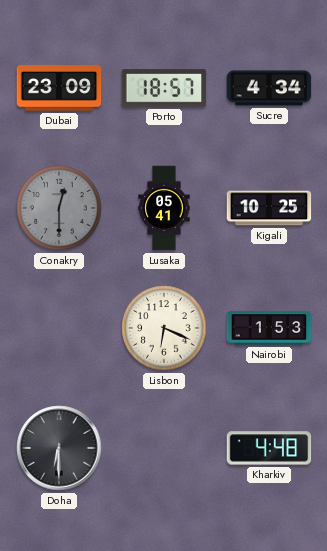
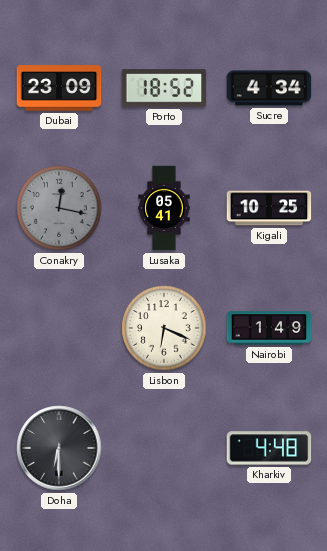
Porto: 18:57 -> 18:52 (164, 88)
Conakry: 12:30 -> 12:17 (59, 208)
Nairobi: 1:53 -> 1:49 (269, 328)
